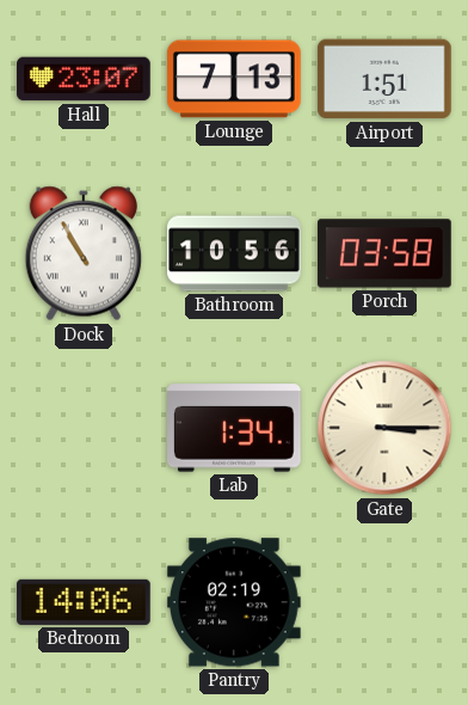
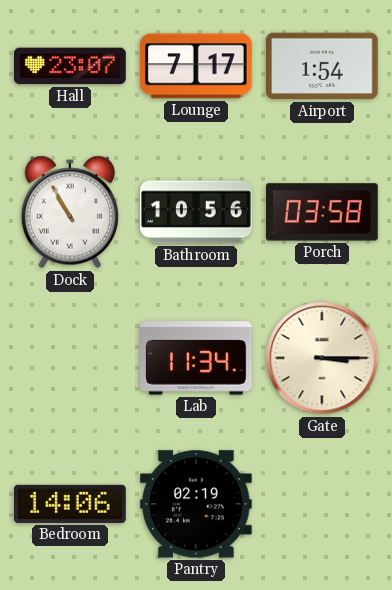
Lounge: 7:13 -> 7:17 (196, 66)
Airport: 1:51 -> 1:54 (322, 66)
Lab: 1:34 -> 11:34 (197, 358)
